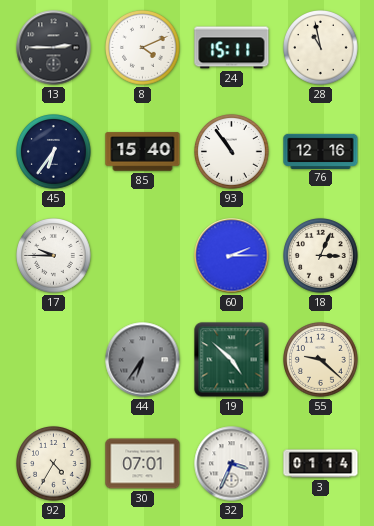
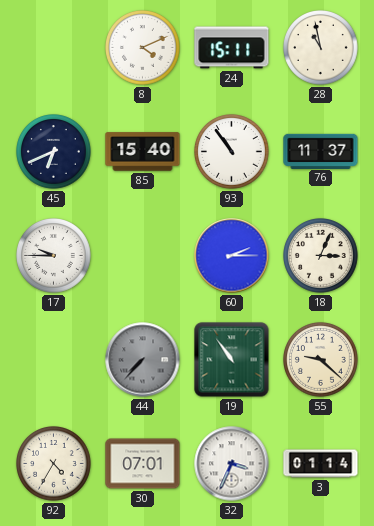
13: 2:45 -> none (54, 48)
45: 6:36 -> 6:41 (54, 152)
76: 12:16 -> 11:37 (321, 151)
44: 6:36 -> 7:37 (143, 360)
19: 4:52 -> 10:54 (232, 360)
